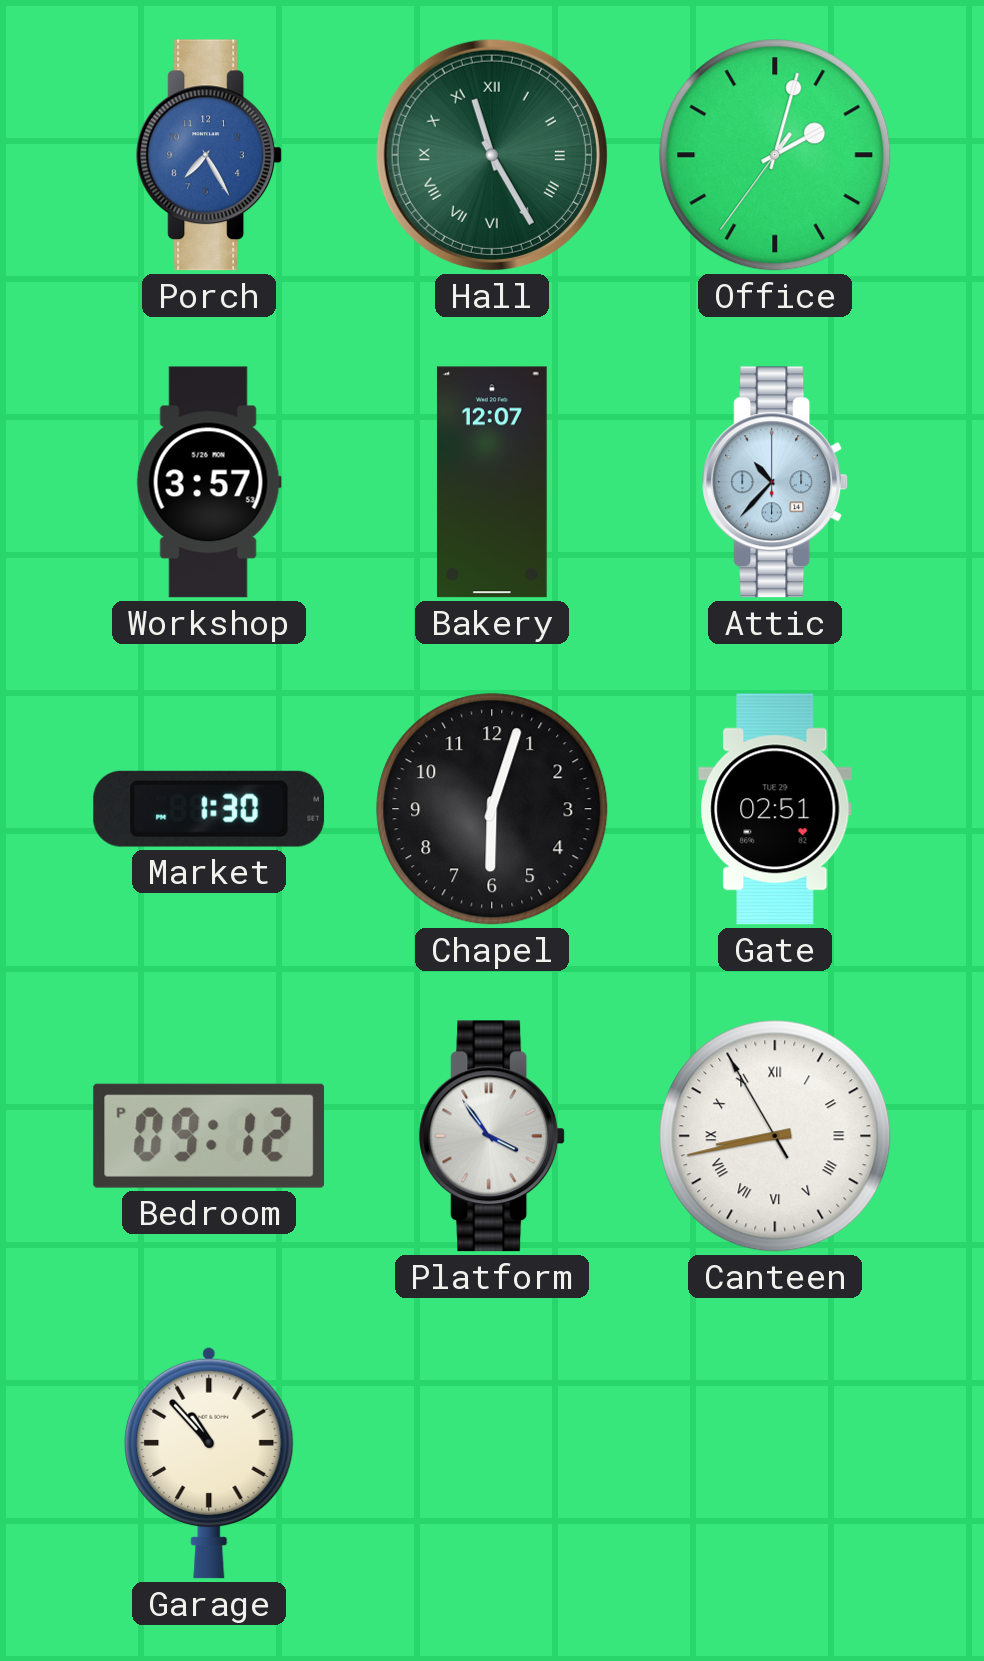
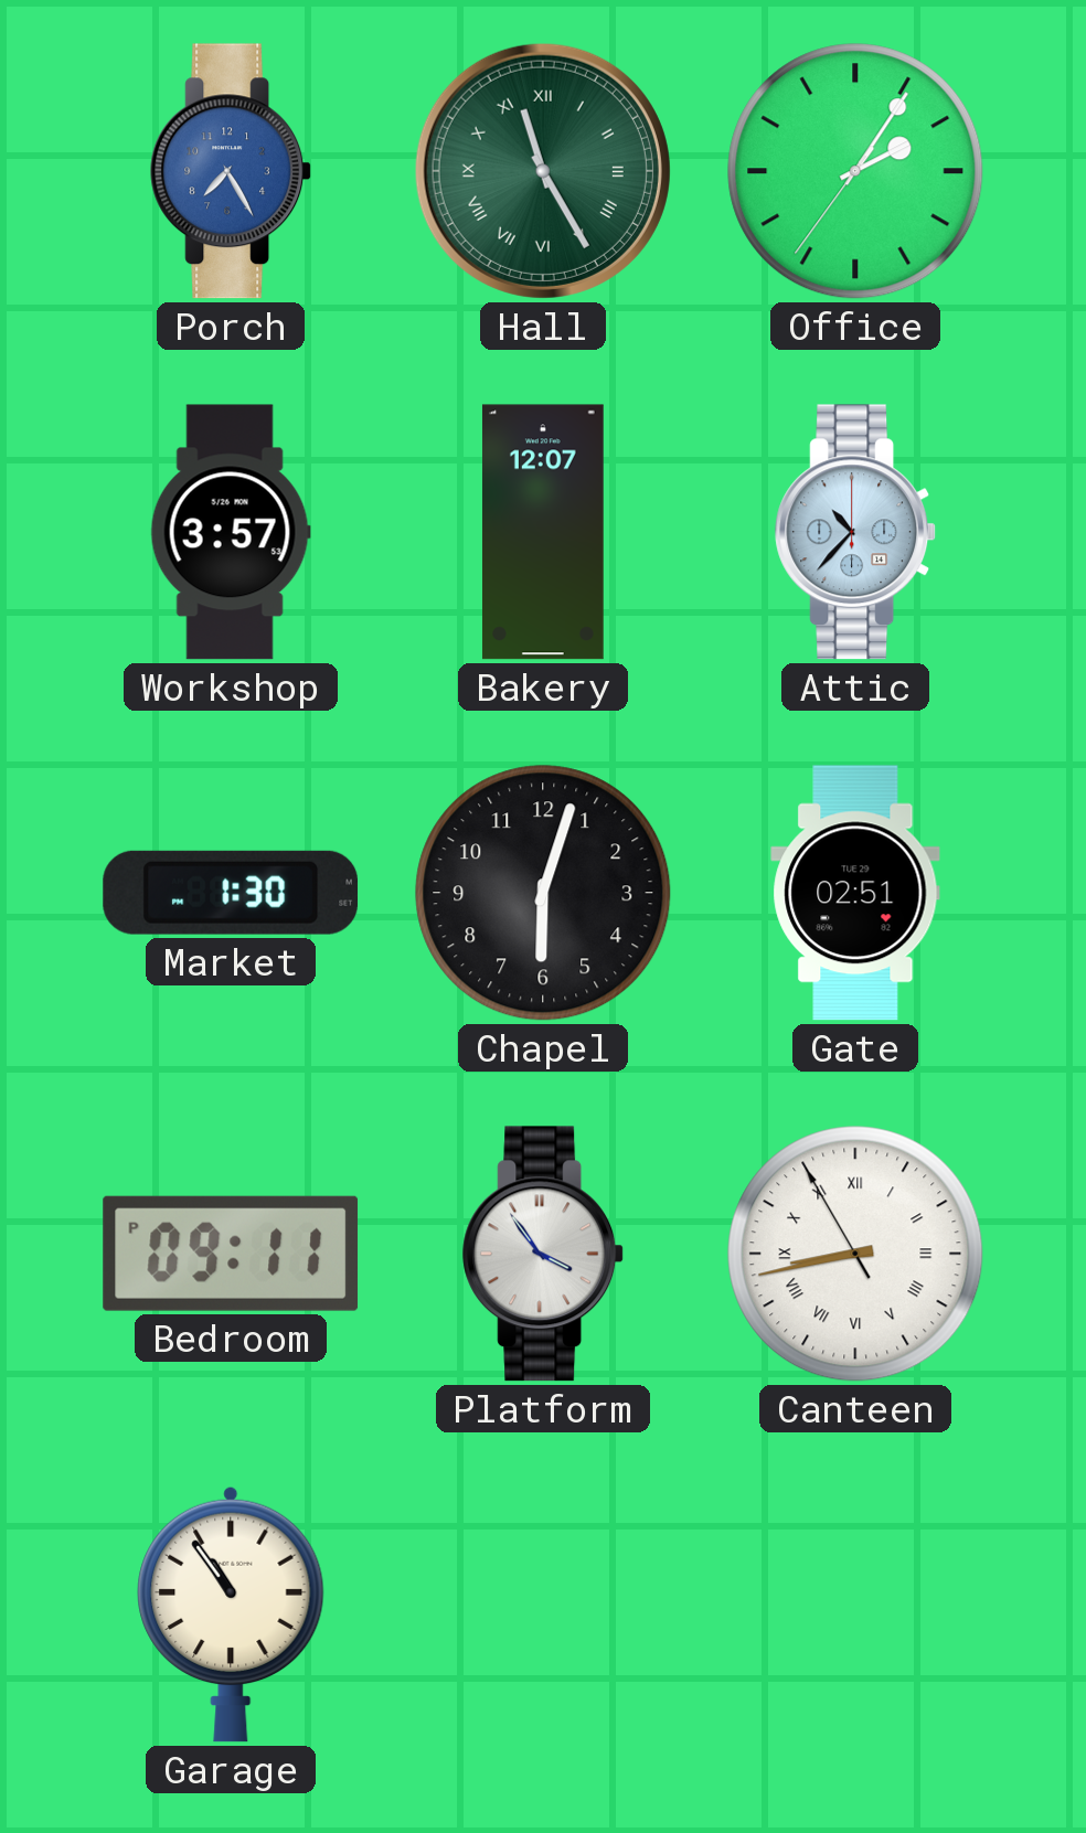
Office: 2:02 -> 2:05 (855, 171)
Bedroom: 09:12 -> 09:11 (231, 1254)
Garage: 10:53 -> 10:54 (231, 1614)
